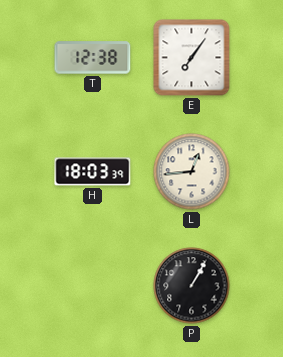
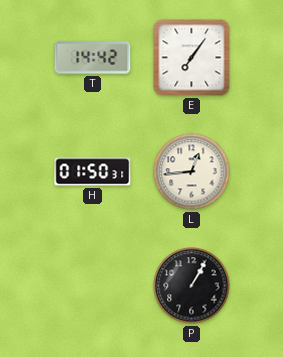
T: 12:38 -> 14:42 (93, 58)
H: 18:03 -> 01:50 (93, 172)
